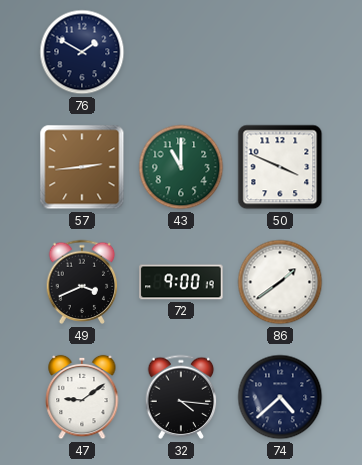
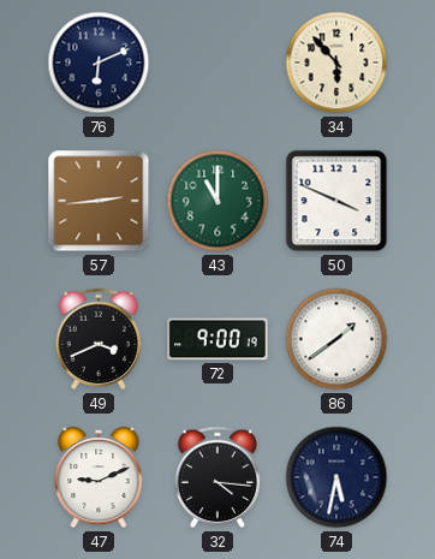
76: 1:50 -> 6:11 (99, 63)
34: none -> 5:53 (336, 63)
47: 9:09 -> 9:11 (99, 477)
74: 4:38 -> 5:32 (336, 477)
